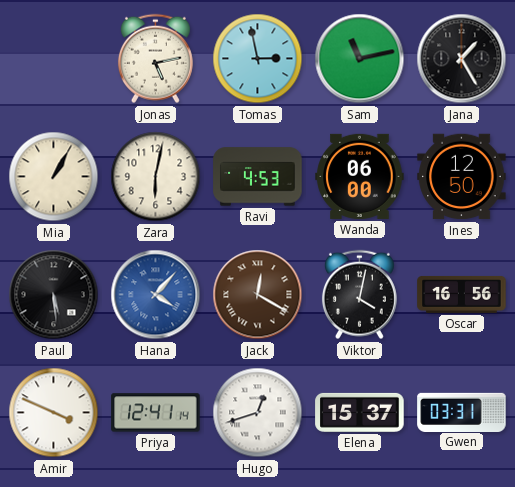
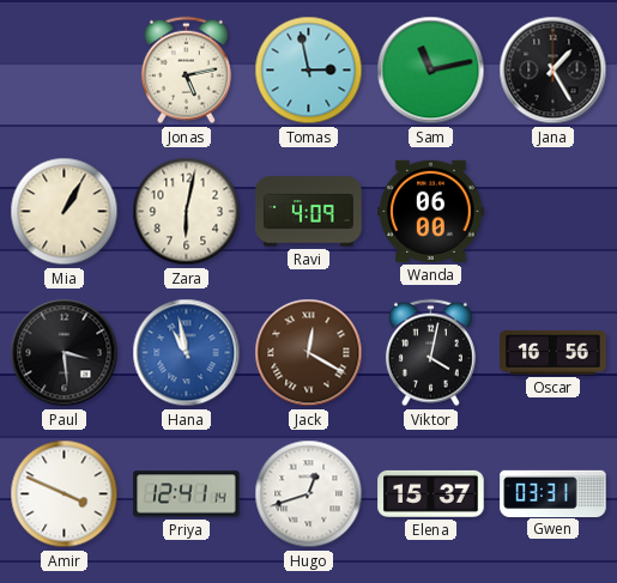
Ravi: 4:53 -> 4:09 (309, 212)
Ines: 12:50 -> none (462, 177)
Paul: 5:29 -> 3:29 (65, 353)
Hana: 4:07 -> 10:58 (187, 353)
